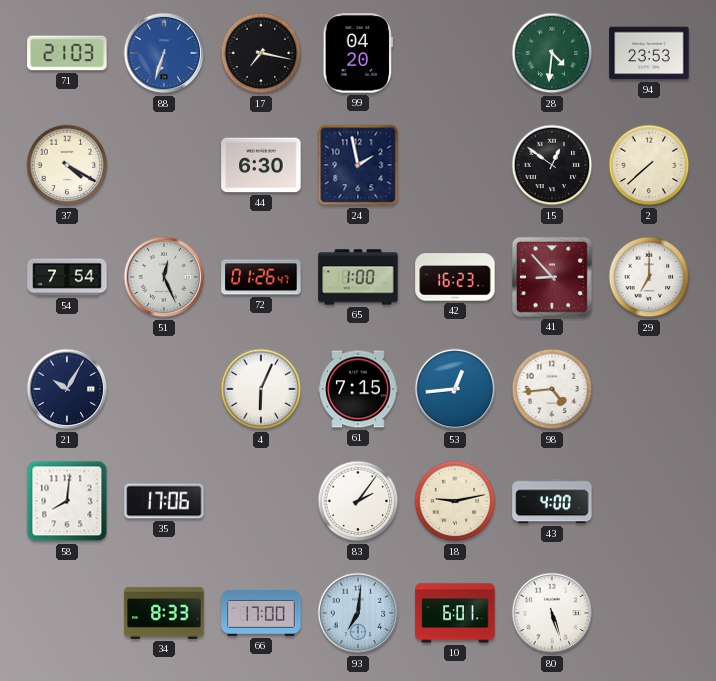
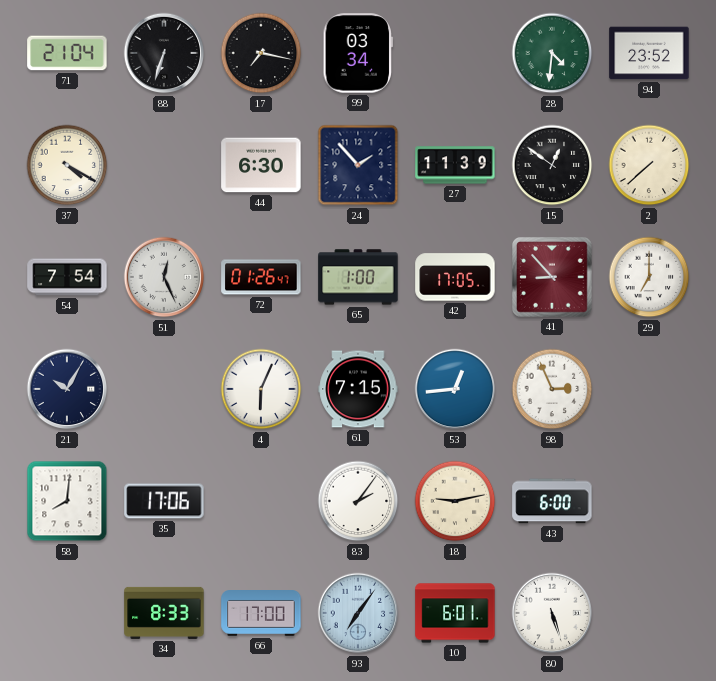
71: 21:03 -> 21:04 (67, 53)
88 dial: blue -> black (164, 53)
99: 04:20 -> 03:34 (358, 53)
94: 23:53 -> 23:52 (649, 53)
24: 1:58 -> 1:53 (358, 165)
27: none -> 11:39 (455, 165)
42: 16:23 -> 17:05 (455, 277)
98: 4:44 -> 2:56 (552, 389)
43: 4:00 -> 6:00 (552, 501)
93: 7:01 -> 7:06 (358, 613)
